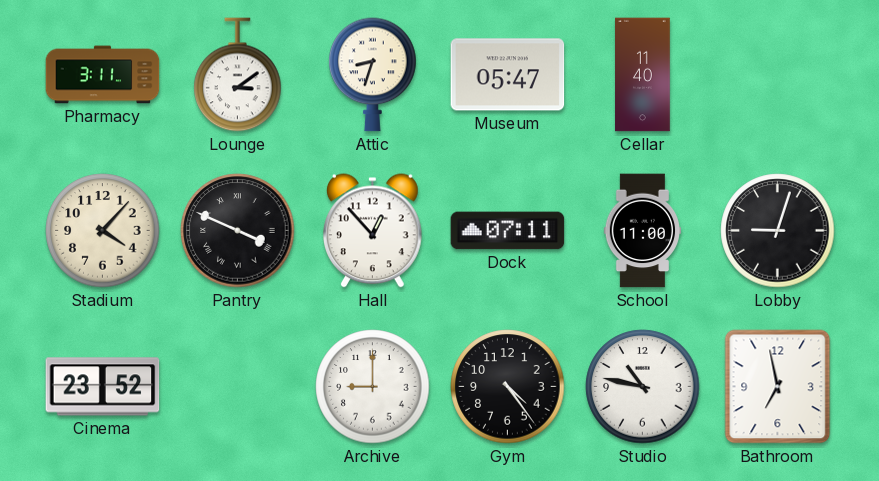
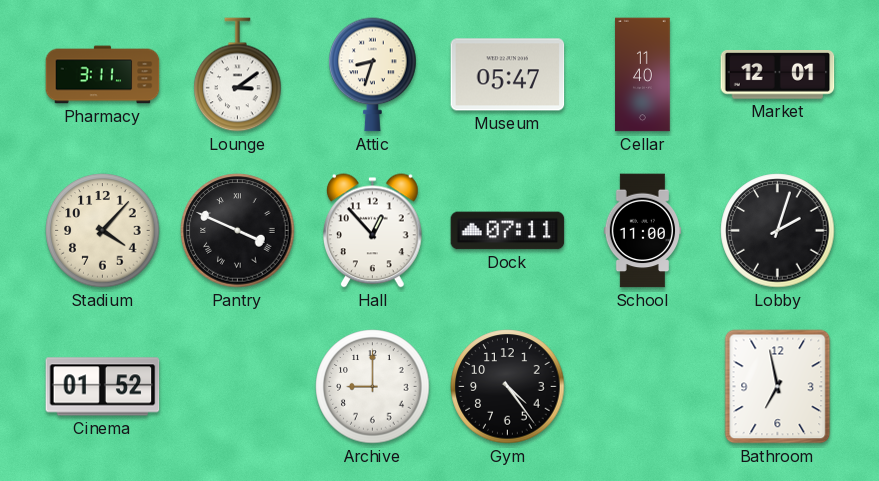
Market: none -> 12:01 (778, 75)
Lobby: 9:03 -> 2:03 (778, 231)
Cinema: 23:52 -> 01:52 (103, 387)
Studio: 10:47 -> none (643, 387)
